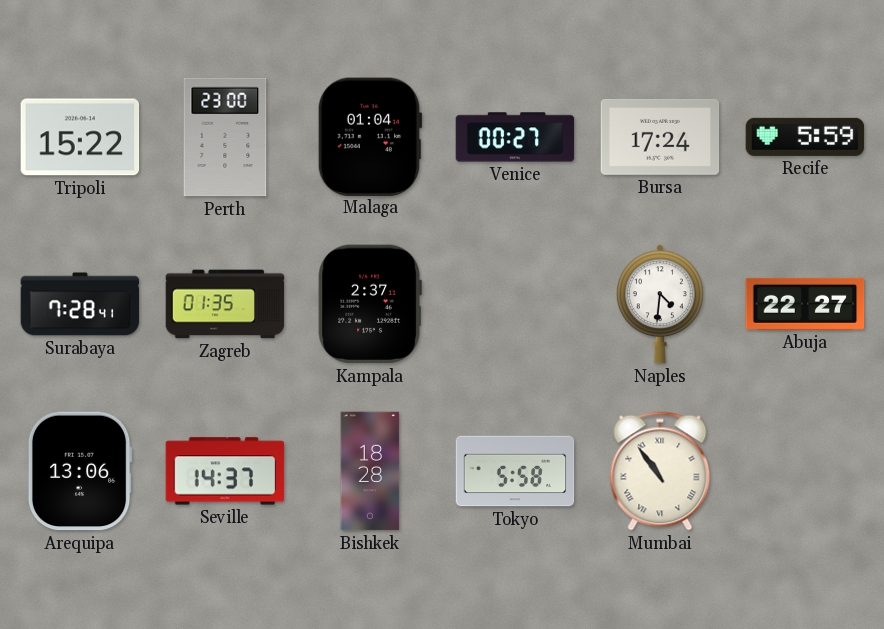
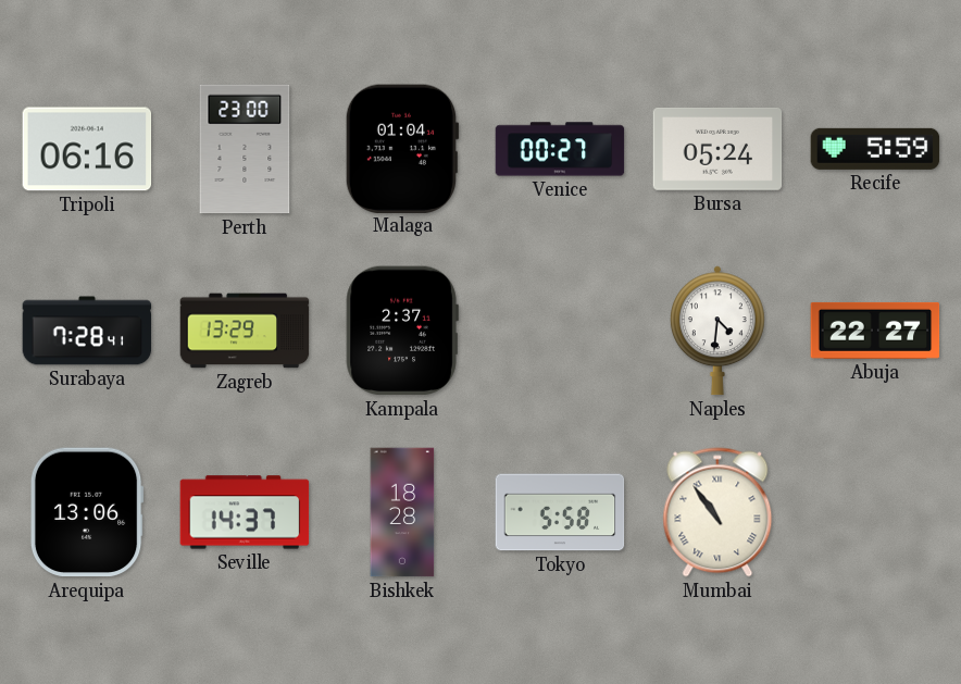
Tripoli: 15:22 -> 06:16 (87, 149)
Bursa: 17:24 -> 05:24 (717, 149)
Zagreb: 01:35 -> 13:29 (245, 331)
